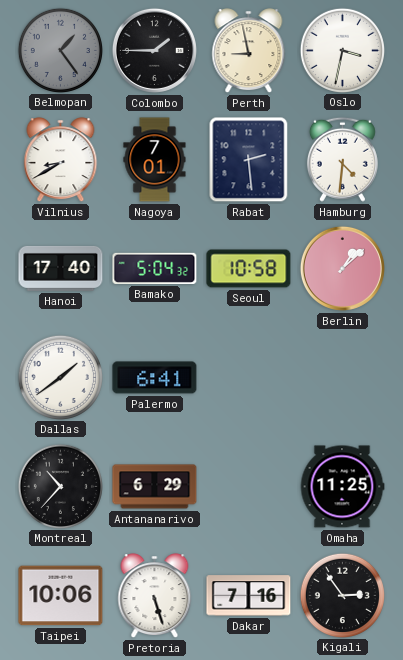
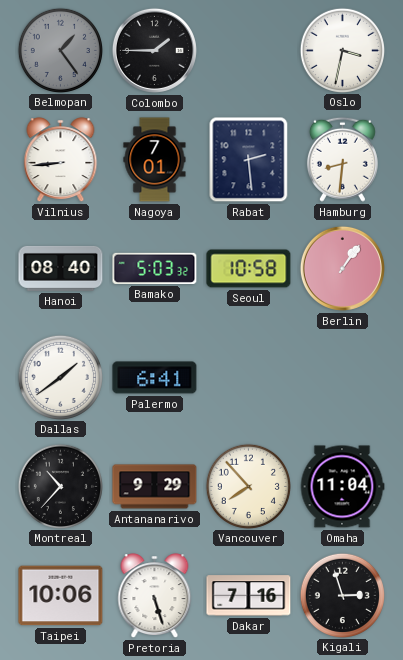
Perth: 8:58 -> none (249, 51)
Vilnius: 8:40 -> 8:44 (61, 160)
Hamburg: 4:31 -> 8:31 (342, 159)
Hanoi: 17:40 -> 08:40 (61, 268)
Bamako: 5:04 -> 5:03 (155, 268)
Berlin: 1:08 -> 1:06 (342, 268)
Antananarivo: 6:29 -> 9:29 (155, 487)
Vancouver: none -> 7:53 (248, 486)
Omaha: 11:25 -> 11:04 (342, 487)
Kigali: 2:54 -> 2:57 (342, 595)
